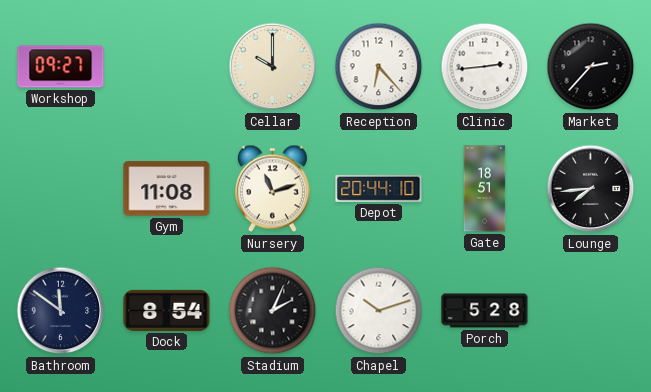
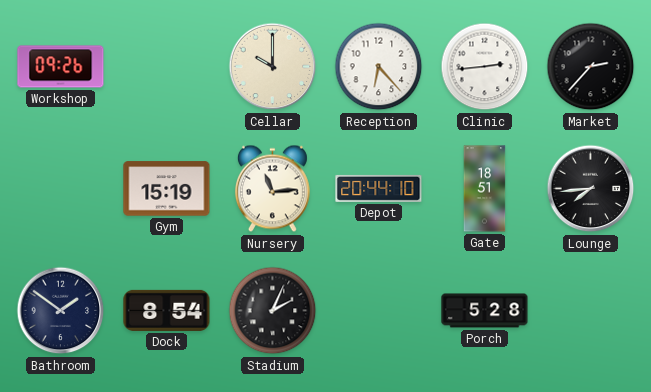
Workshop: 09:27 -> 09:26 (61, 67)
Gym: 11:08 -> 15:19 (167, 189)
Nursery: 11:12 -> 11:14 (272, 189)
Bathroom: 11:51 -> 1:51 (61, 311)
Chapel: 10:12 -> none (379, 311)
